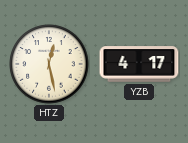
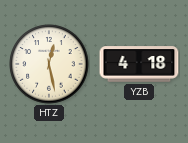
YZB: 4:17 -> 4:18 (139, 64)
